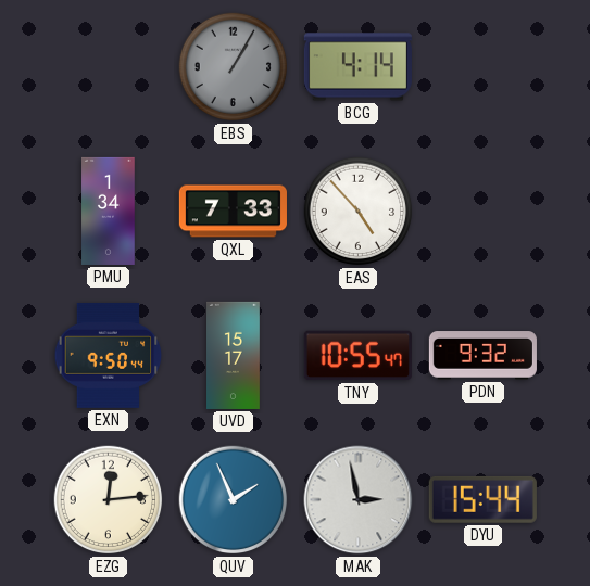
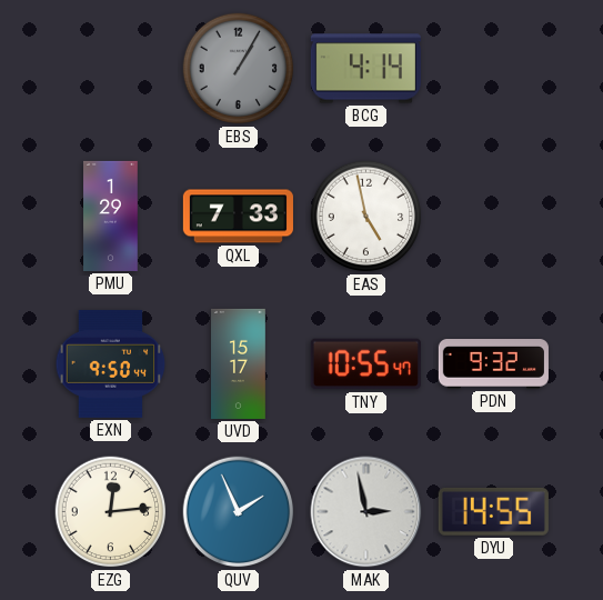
PMU: 1:34 -> 1:29 (111, 216)
EAS: 4:53 -> 4:58 (366, 217)
DYU: 15:44 -> 14:55 (493, 511)
